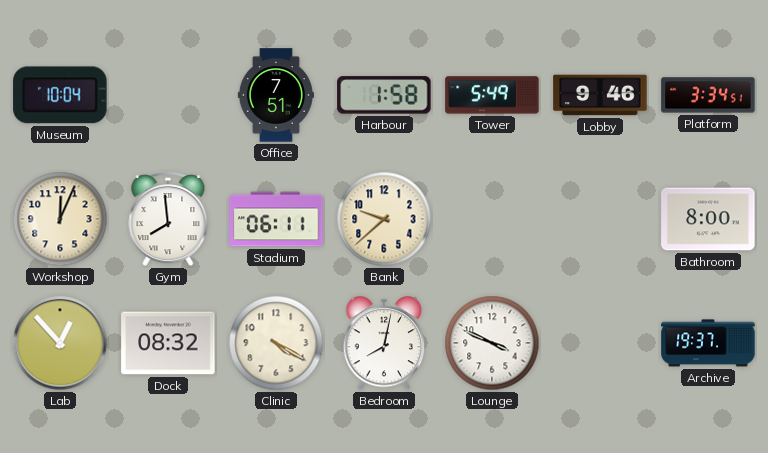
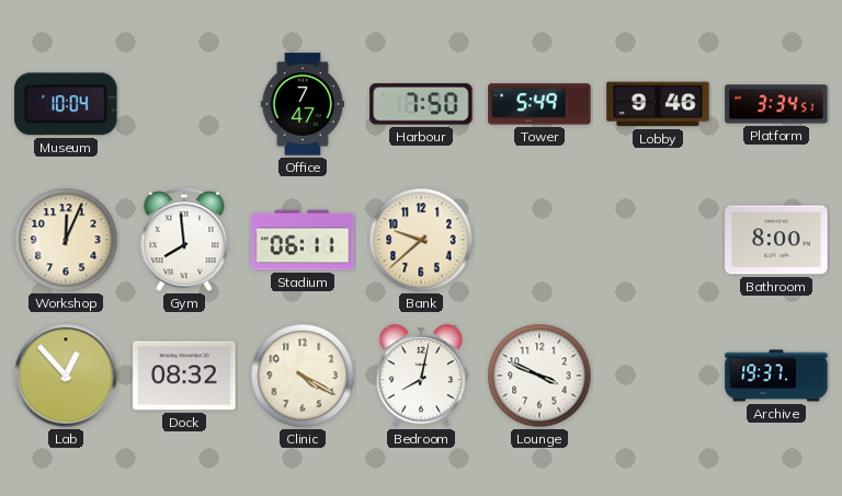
Office: 7:51 -> 7:47 (303, 104)
Harbour: 1:58 -> 7:50 (421, 104)
